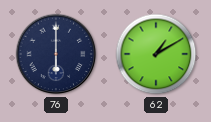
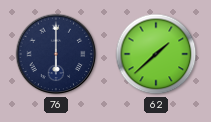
62: 1:10 -> 1:38 (156, 54)
